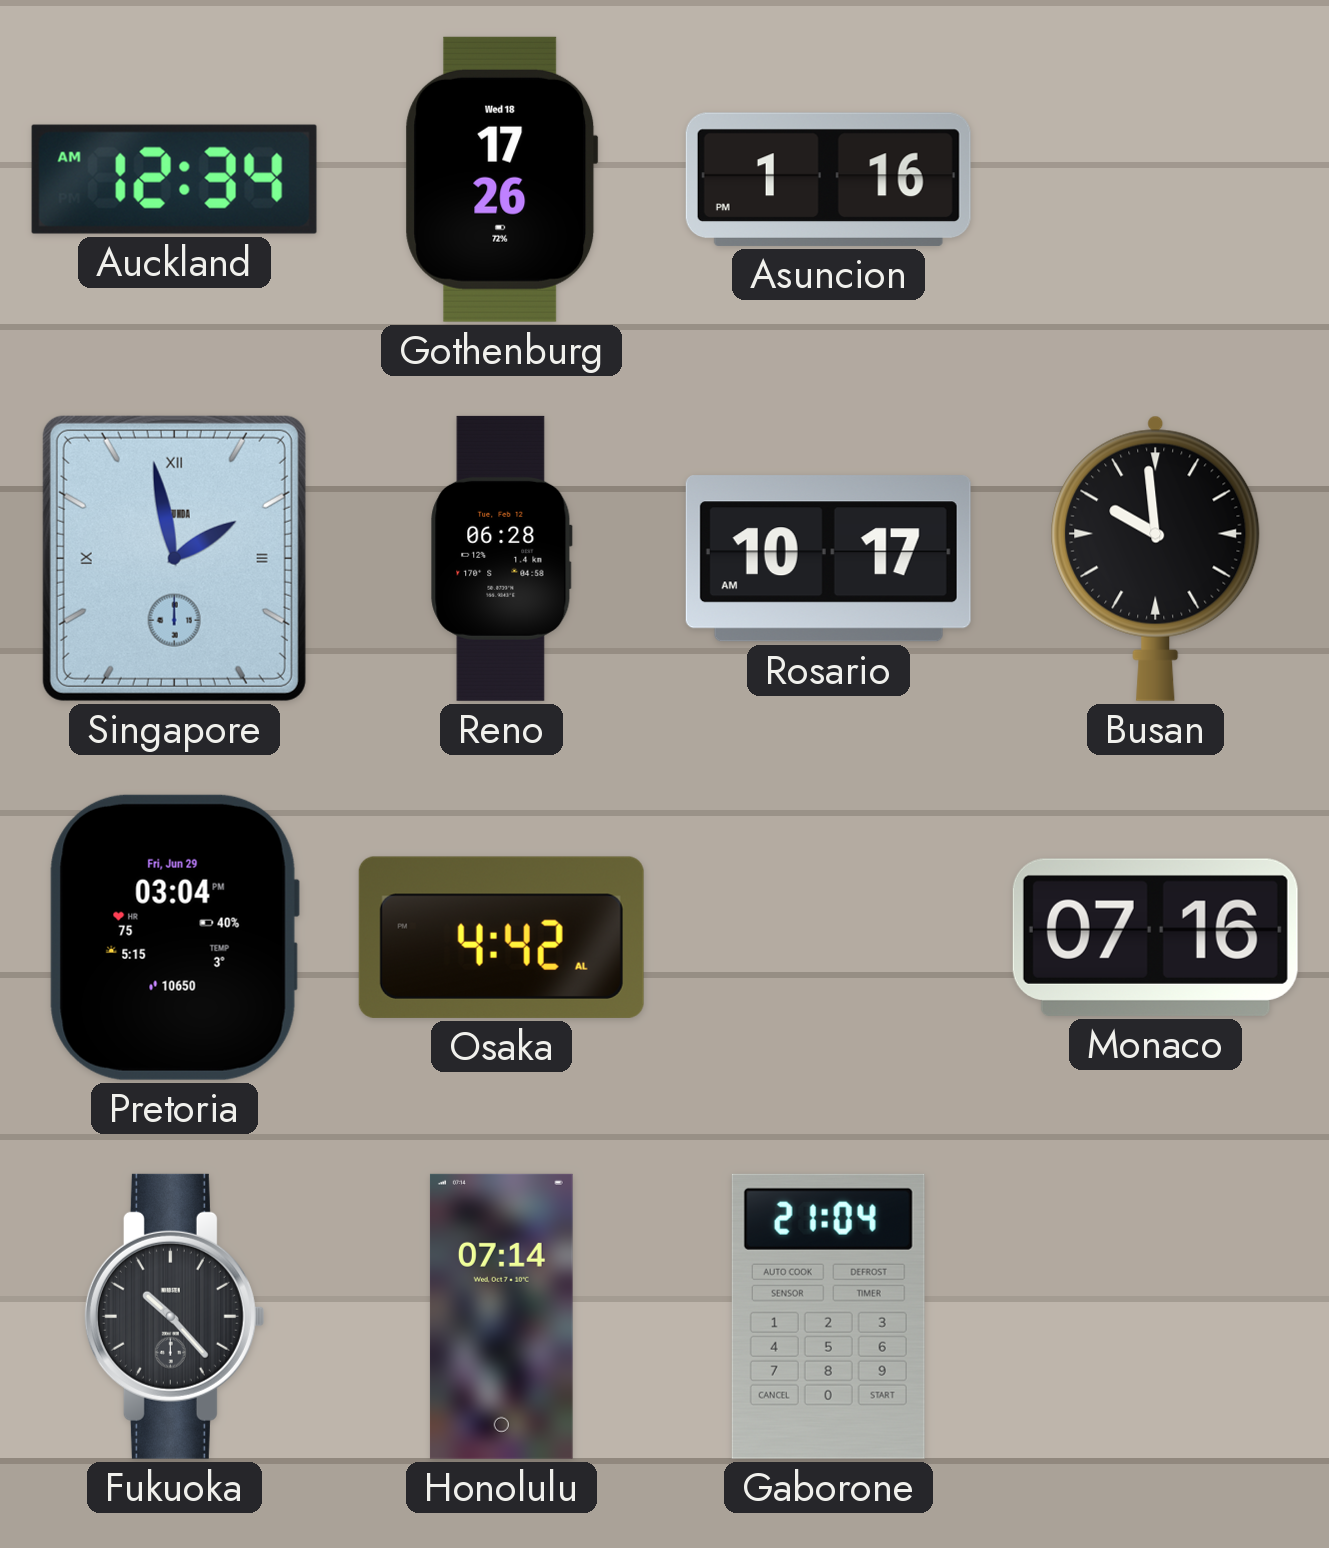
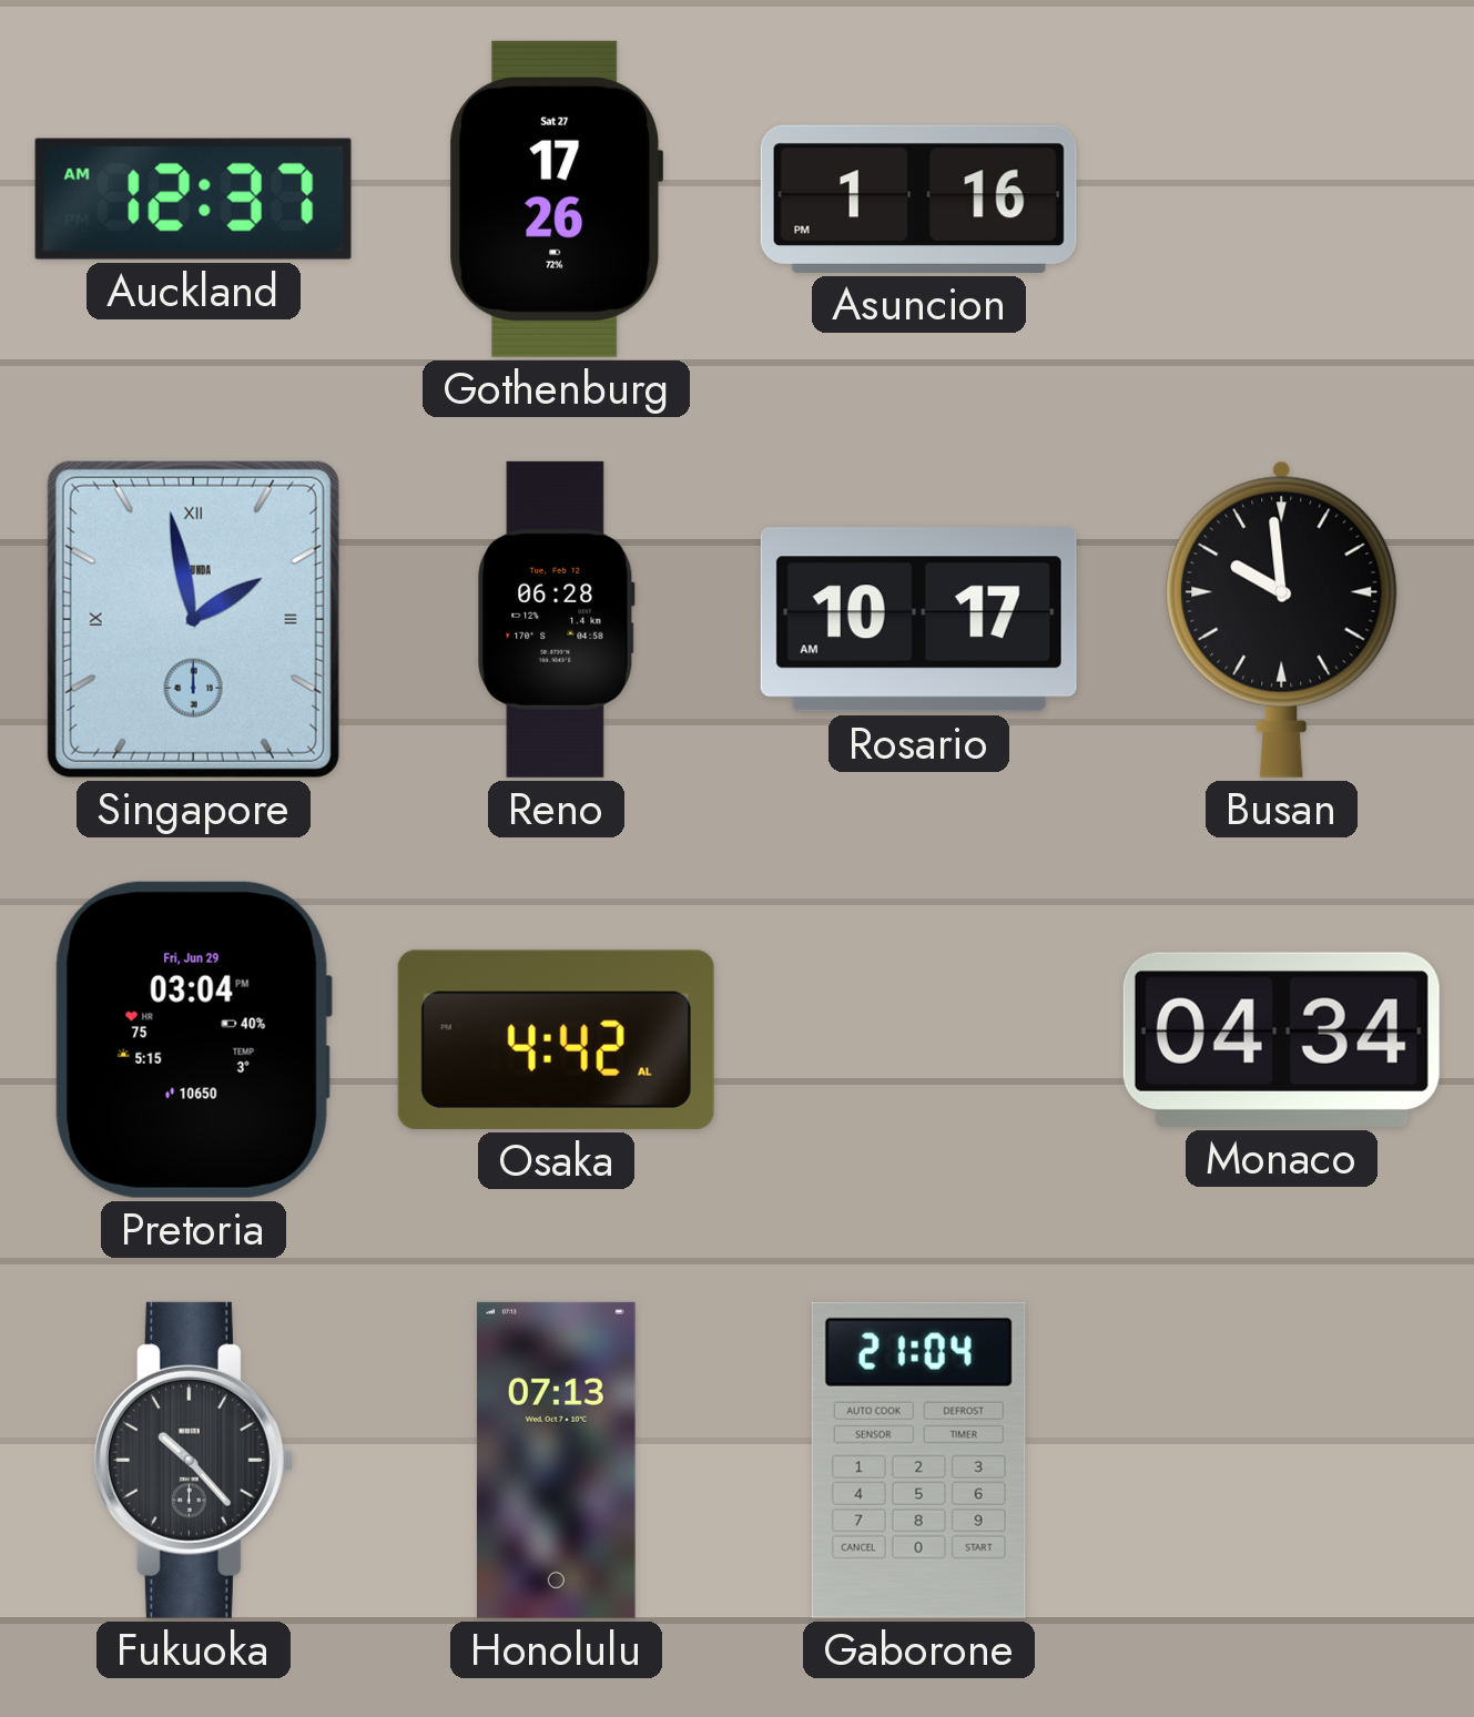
Auckland: 12:34 -> 12:37 (193, 199)
Gothenburg date: Wed 18 -> Sat 27 (557, 199)
Monaco: 07:16 -> 04:34 (1281, 1039)
Honolulu: 07:14 -> 07:13 (556, 1460)
